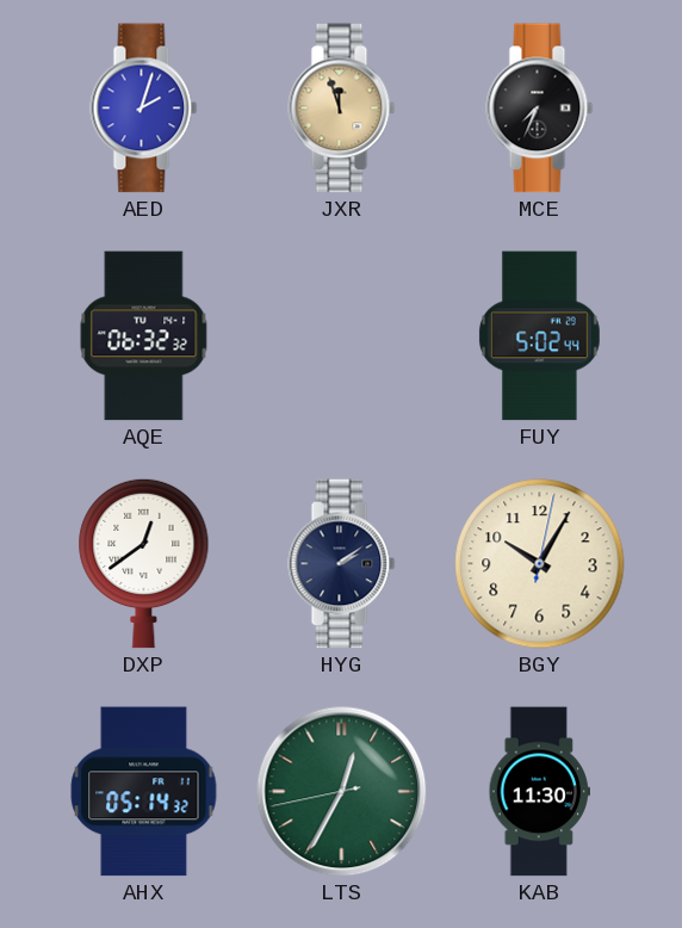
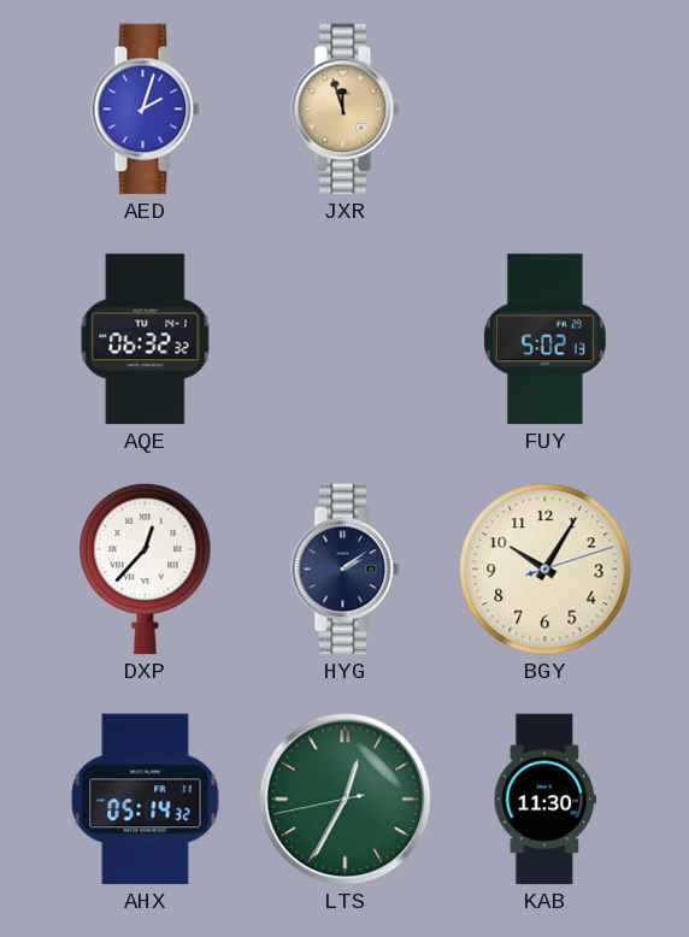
MCE: 7:34 -> none (540, 109)
FUY: 5:02:44 -> 5:02:13 (544, 340)
DXP: 12:39 -> 12:37 (146, 568)
BGY: 10:05:02 -> 10:05:12 (546, 570)
